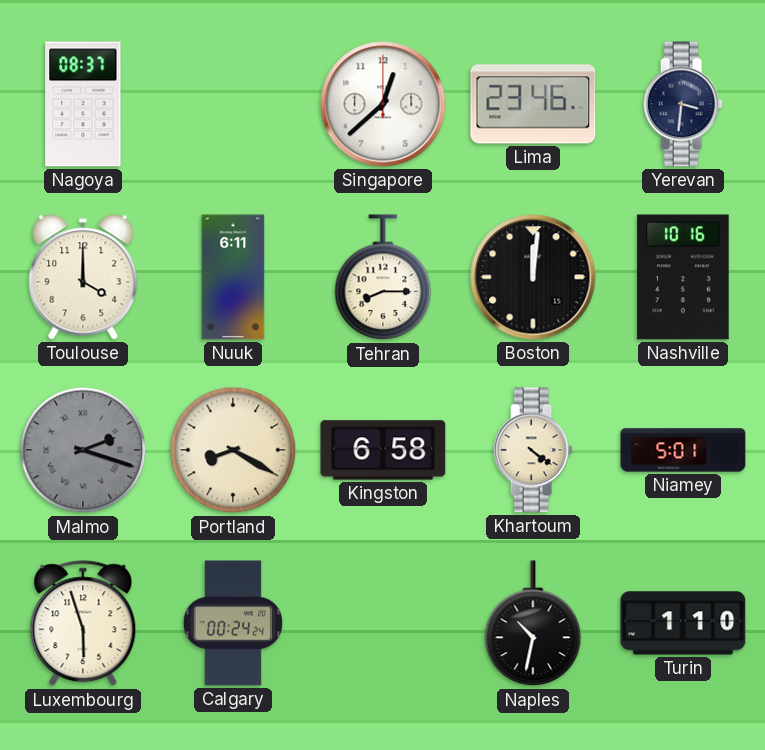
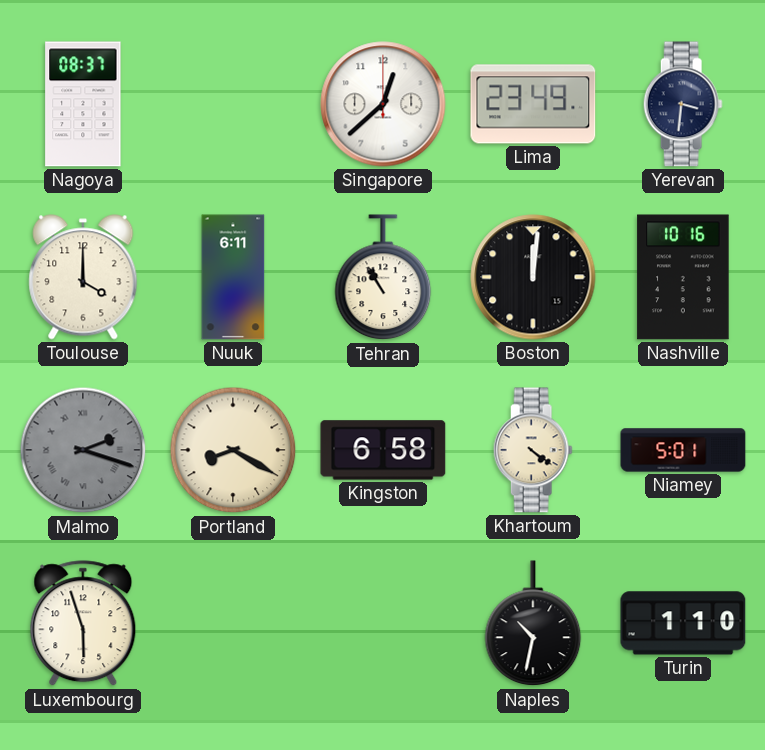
Lima: 23:46 -> 23:49 (533, 104)
Tehran: 8:15 -> 10:55 (383, 278)
Calgary: 00:24 -> none (233, 623)
